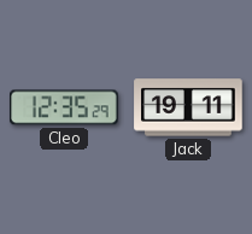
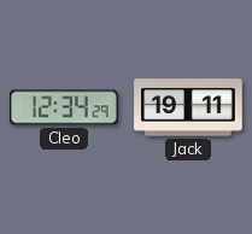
Cleo: 12:35 -> 12:34 (64, 107)
